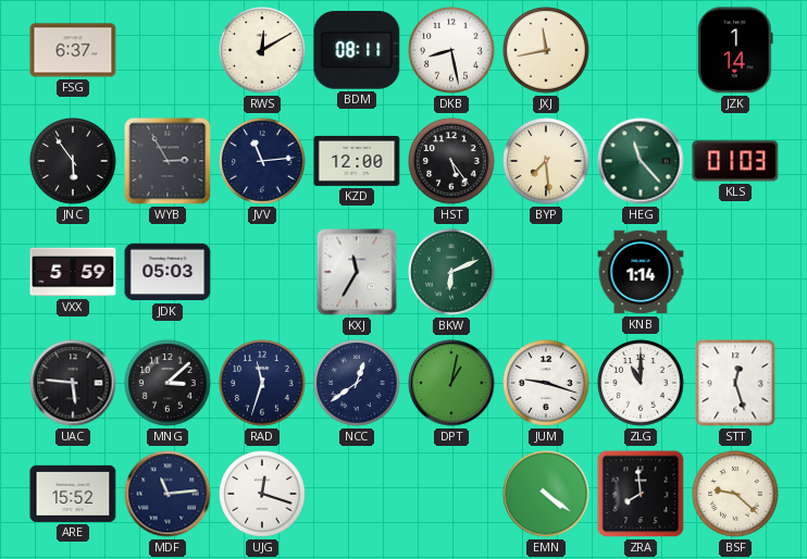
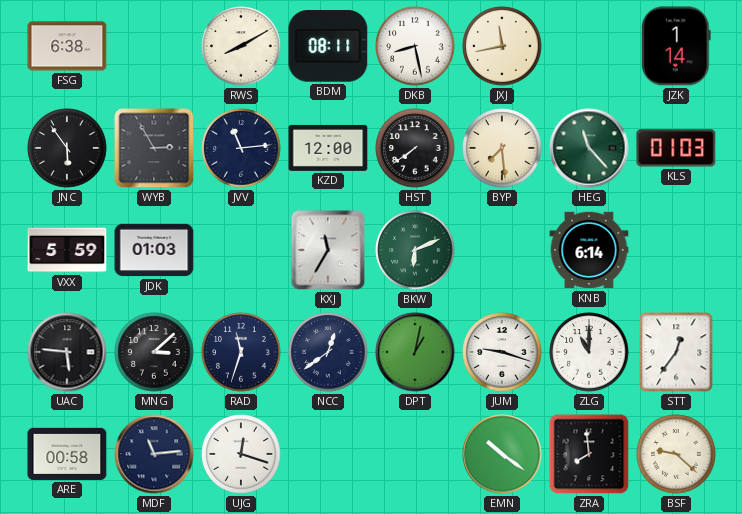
FSG: 6:37 -> 6:38 (67, 46)
RWS: 12:10 -> 8:10 (241, 46)
HST: 5:24 -> 7:39 (415, 148)
JDK: 05:03 -> 01:03 (154, 250)
KNB: 1:14 -> 6:14 (589, 250)
STT: 12:27 -> 12:36 (676, 352)
ARE: 15:52 -> 00:58 (67, 454)
EMN: 4:21 -> 10:21 (502, 454)
